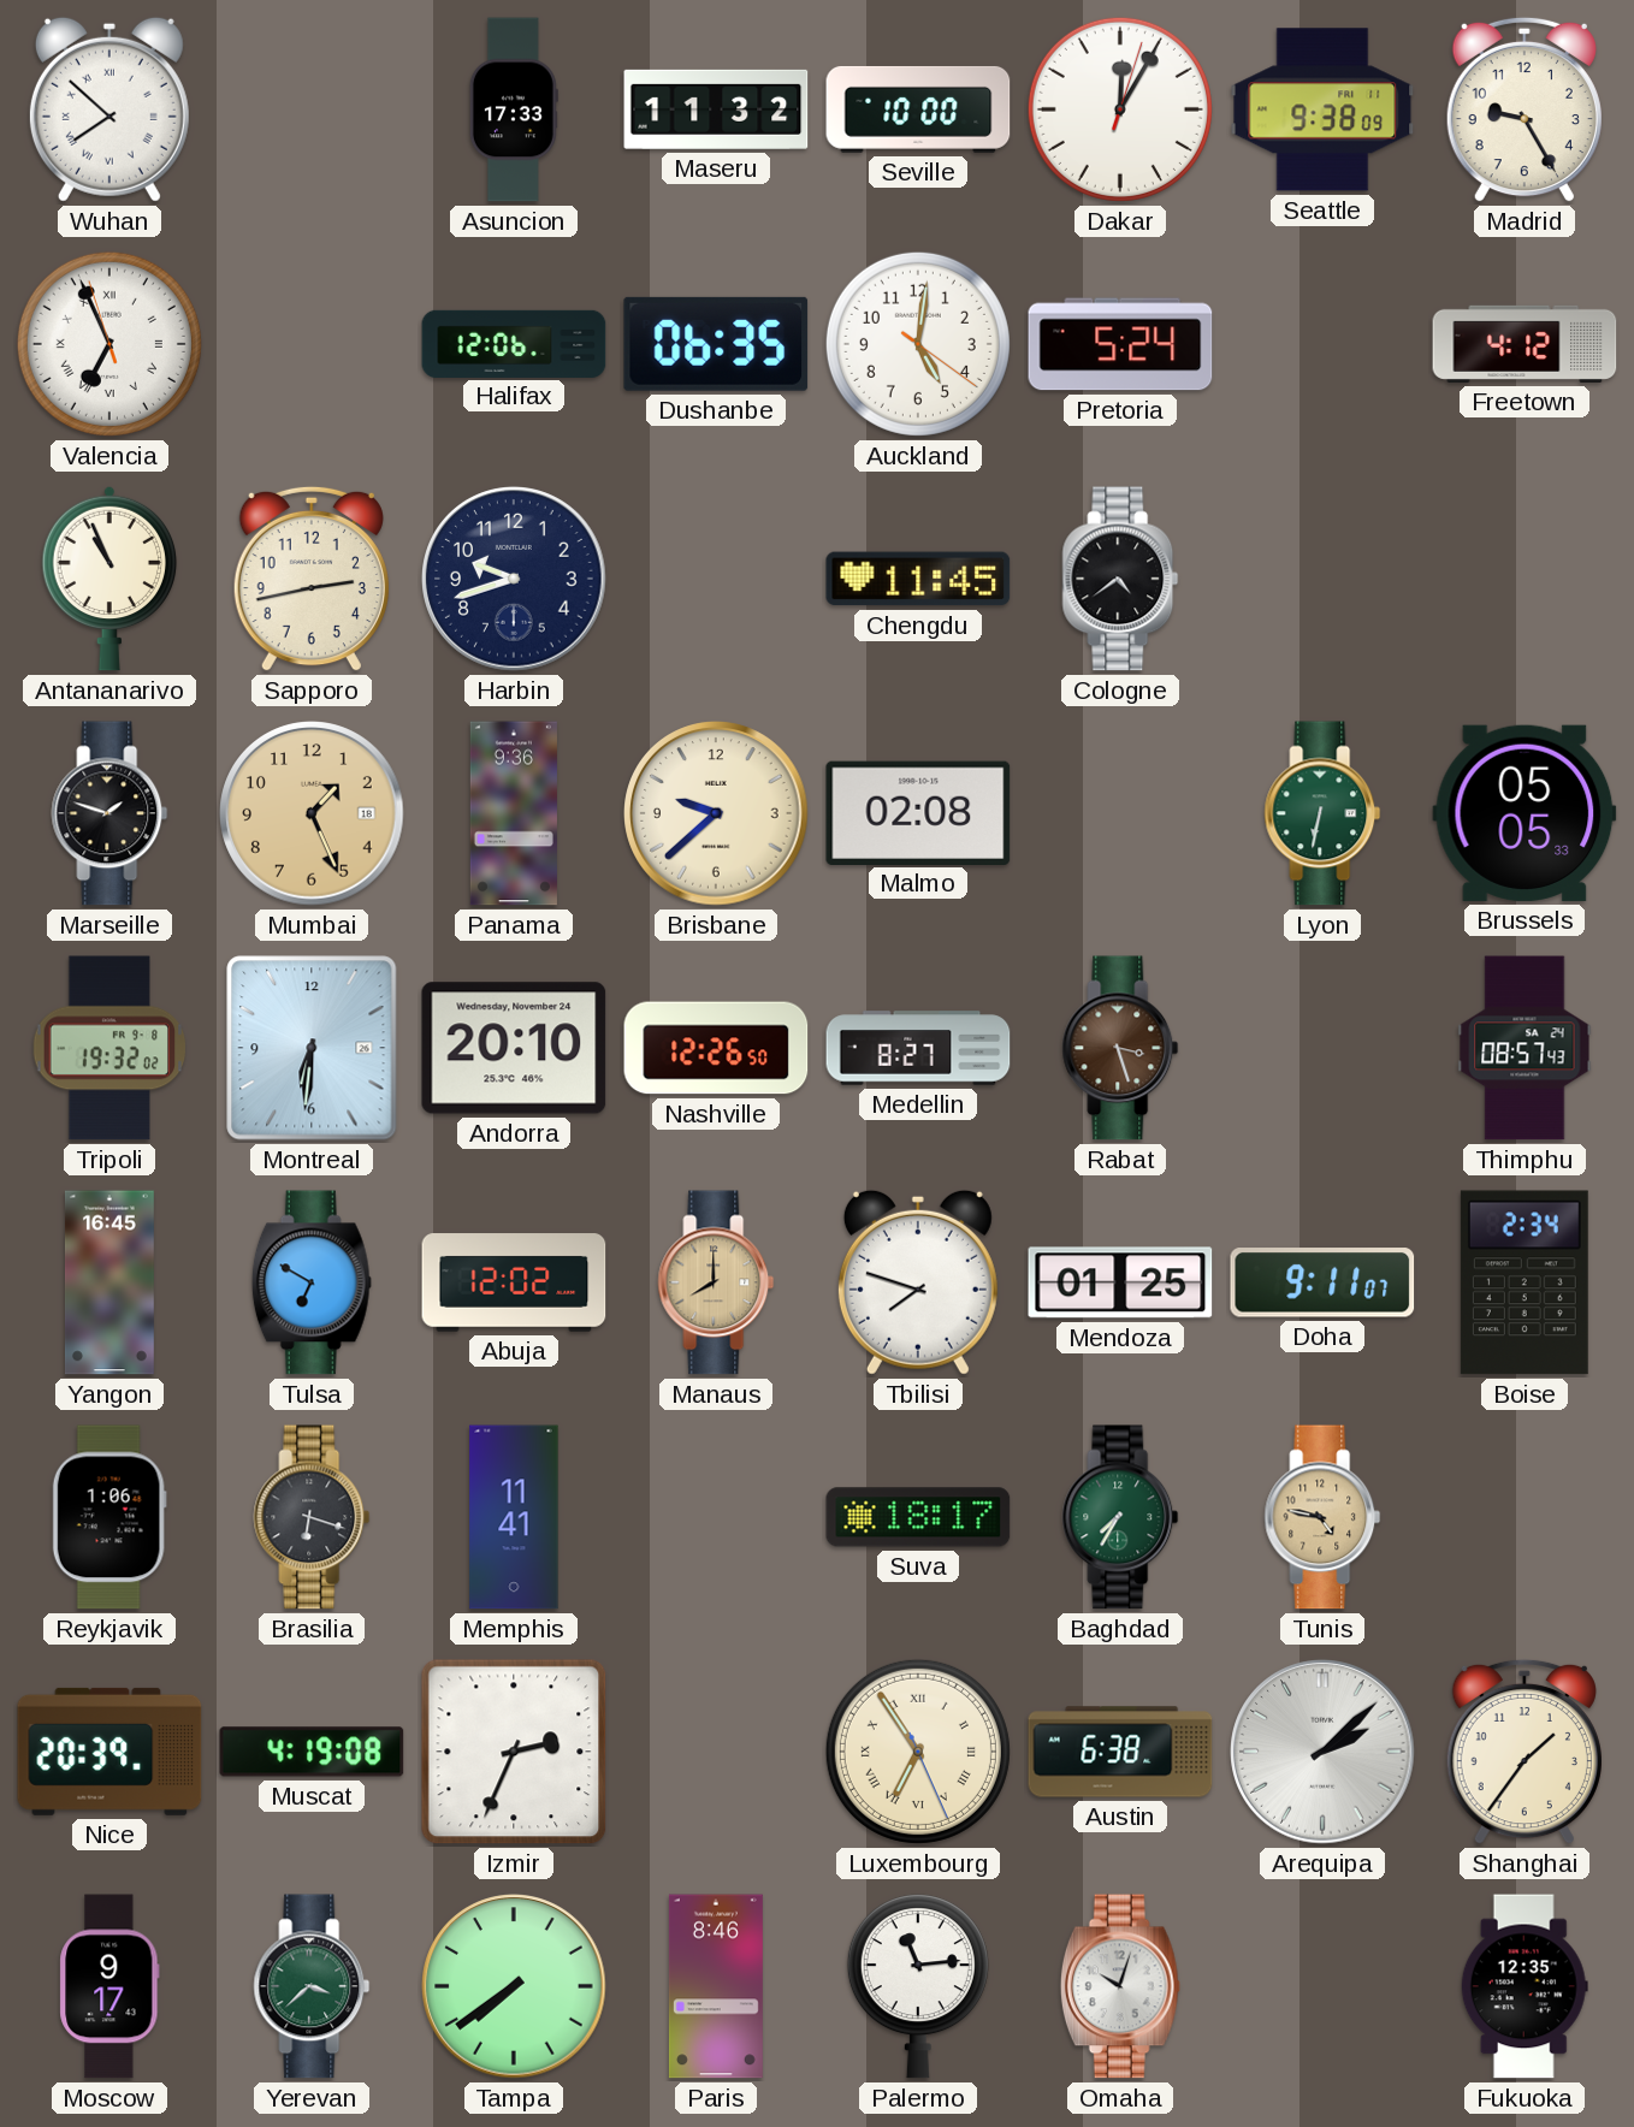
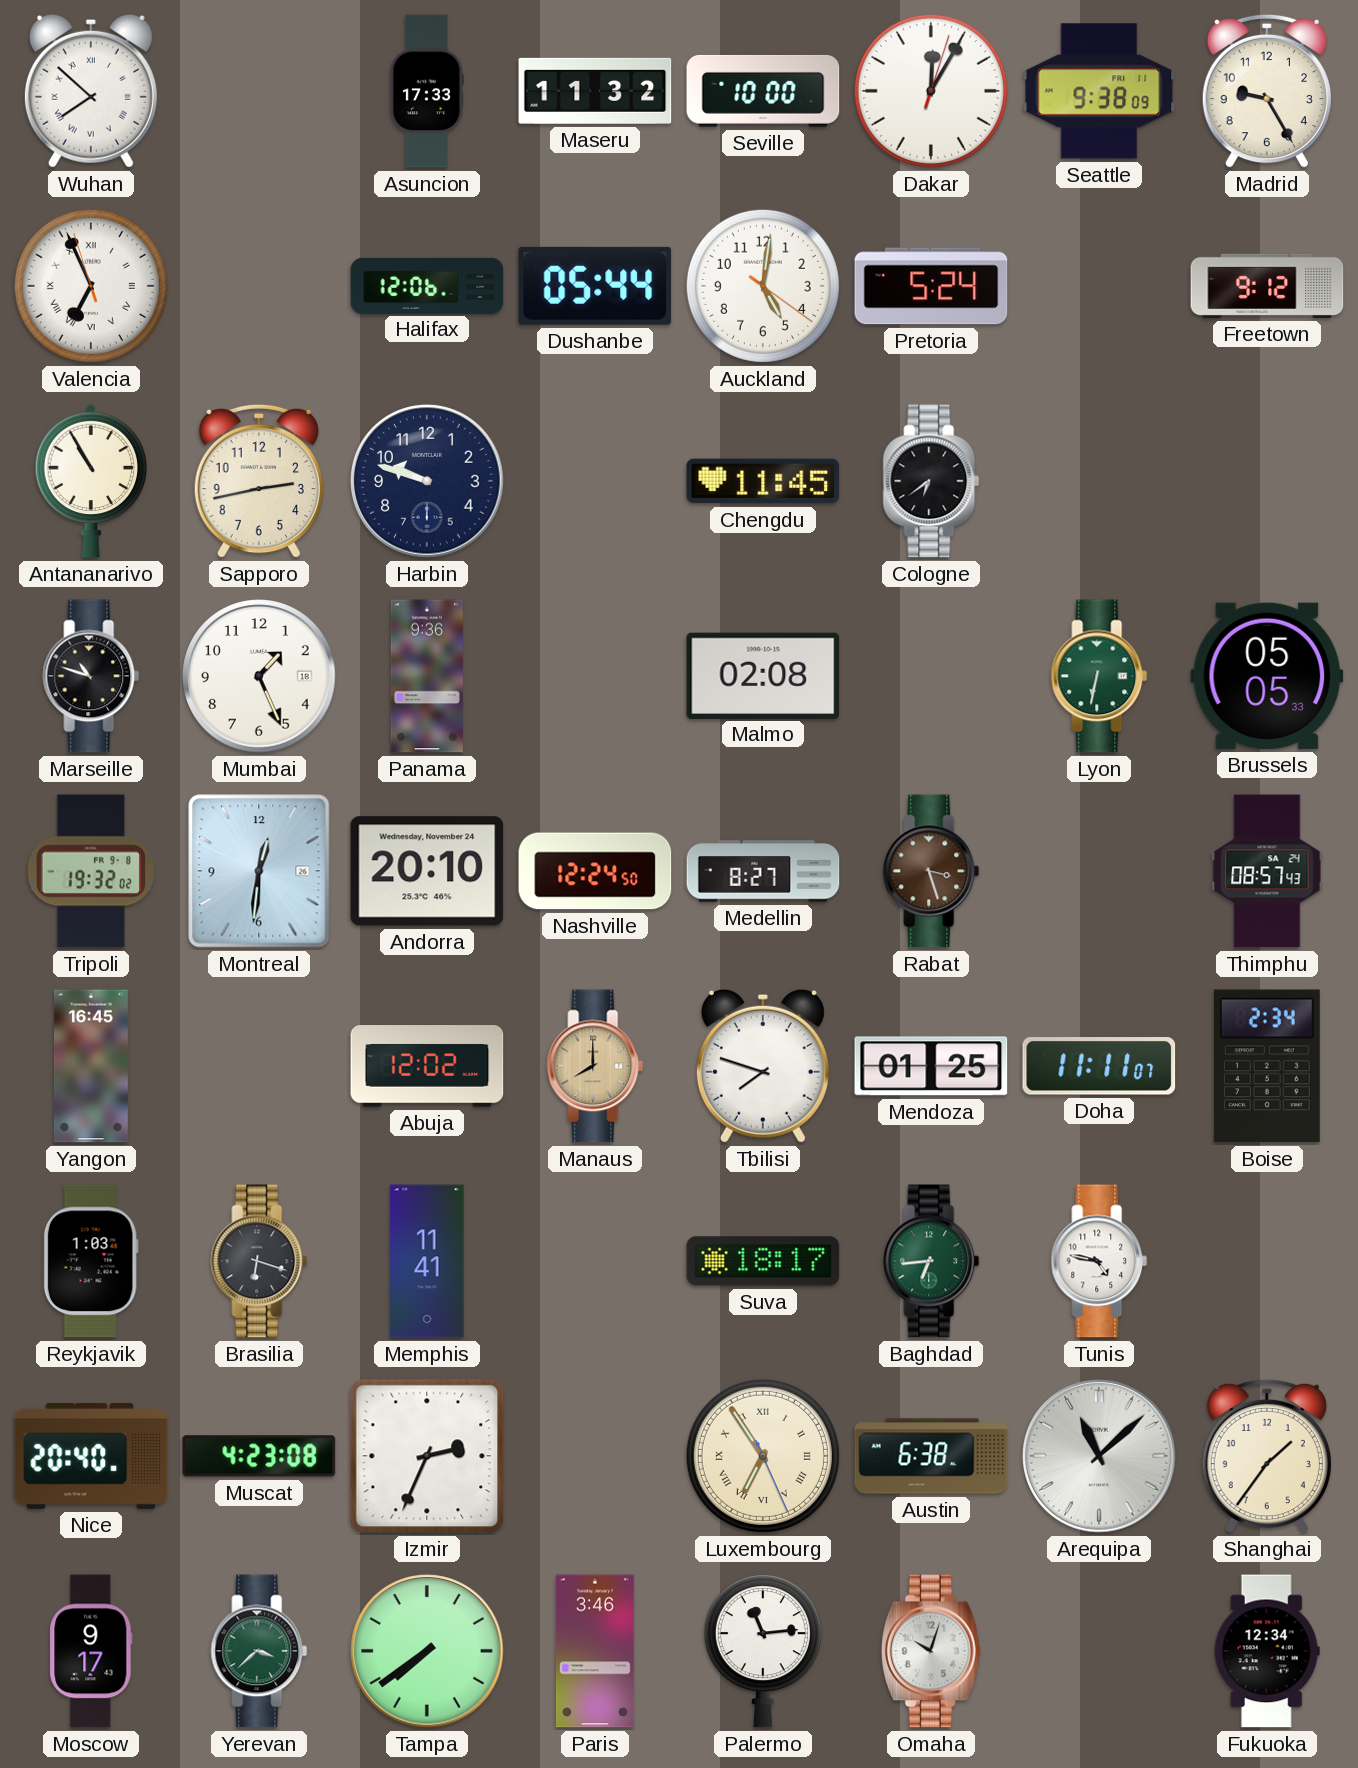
Dushanbe: 06:35 -> 05:44 (595, 286)
Freetown: 4:12 -> 9:12 (1267, 286)
Antananarivo: 10:56 -> 10:55 (90, 481)
Harbin: 9:42 -> 9:48 (427, 481)
Cologne: 4:39 -> 6:39 (931, 481)
Marseille: 1:48 -> 10:48 (91, 676)
Mumbai dial: champagne -> white (259, 676)
Brisbane: 9:38 -> none (716, 813)
Montreal: 6:31 -> 12:31 (259, 871)
Nashville: 12:26 -> 12:24 (595, 871)
Tulsa: 6:50 -> none (312, 1282)
Doha: 9:11 -> 11:11 (1099, 1066)
Reykjavik: 1:06 -> 1:03 (91, 1261)
Baghdad: 7:35 -> 6:44 (931, 1261)
Tunis dial: champagne -> white (1099, 1261)
Nice: 20:39 -> 20:40 (91, 1456)
Muscat: 4:19 -> 4:23 (259, 1456)
Arequipa: 2:08 -> 11:08 (1099, 1456)
Paris: 8:46 -> 3:46 (595, 1651)
Fukuoka: 12:35 -> 12:34 (1267, 1651)
